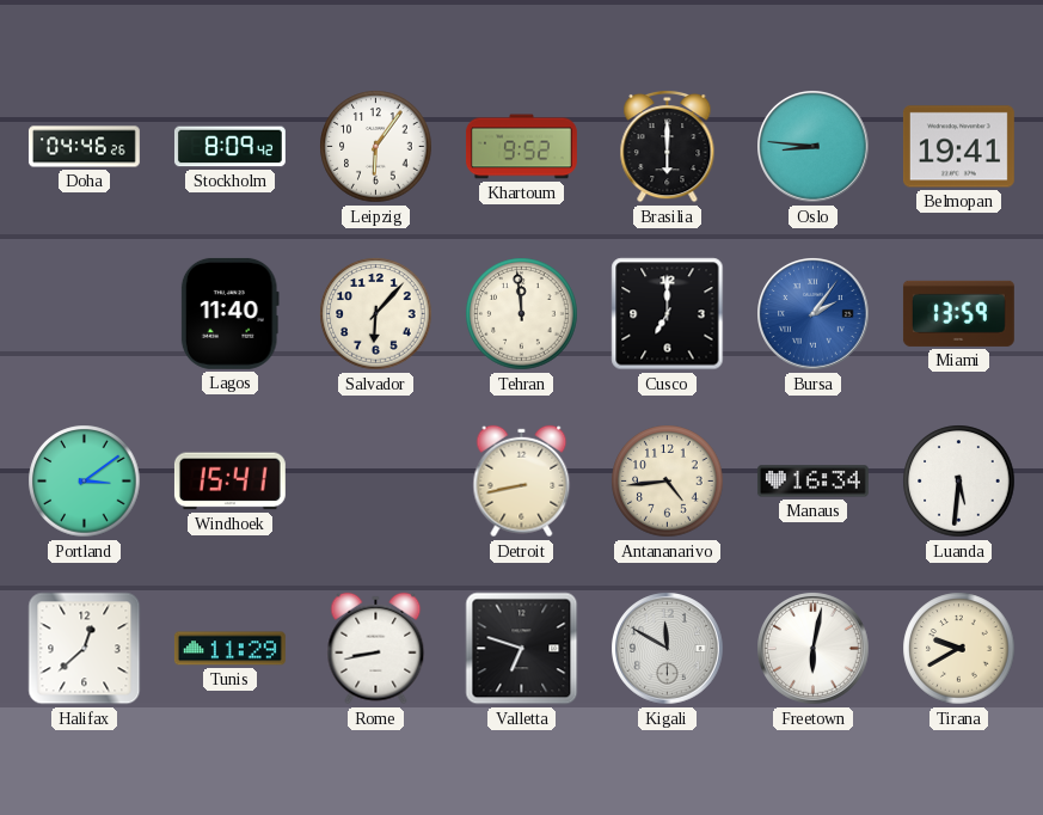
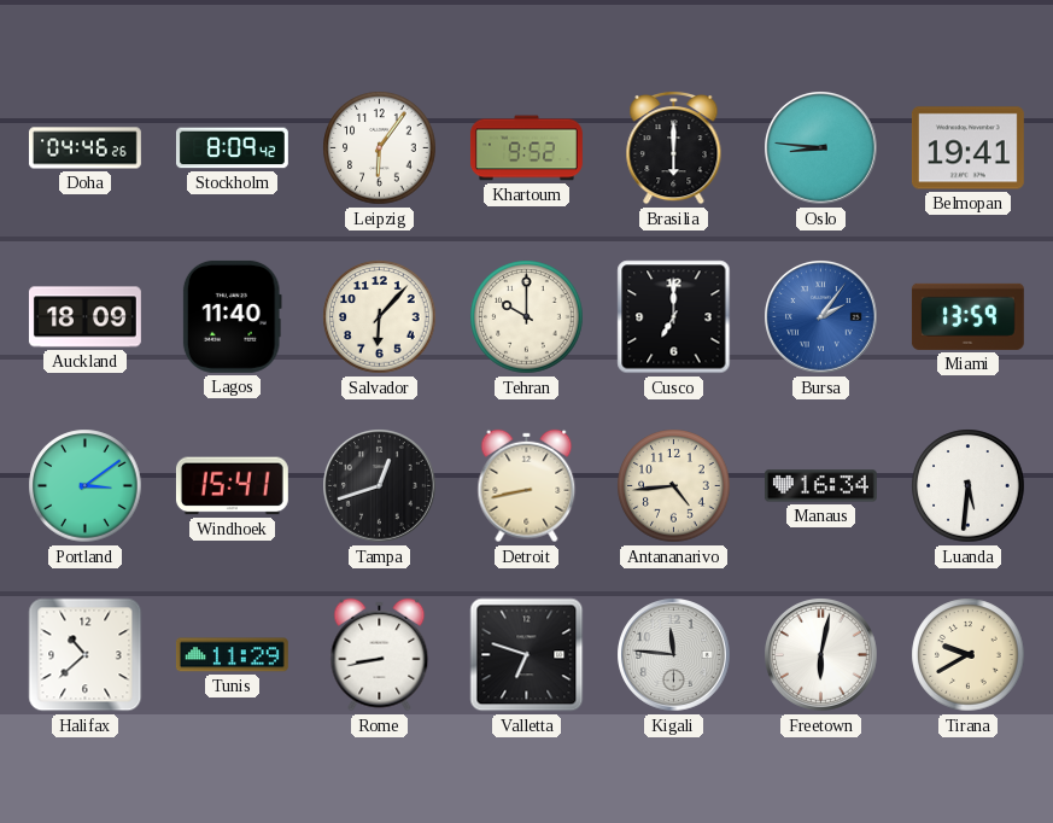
Auckland: none -> 18:09 (84, 317)
Tehran: 11:59 -> 10:00 (527, 317)
Tampa: none -> 12:42 (380, 486)
Halifax: 12:38 -> 10:38 (86, 655)
Kigali: 11:50 -> 11:46 (674, 655)
